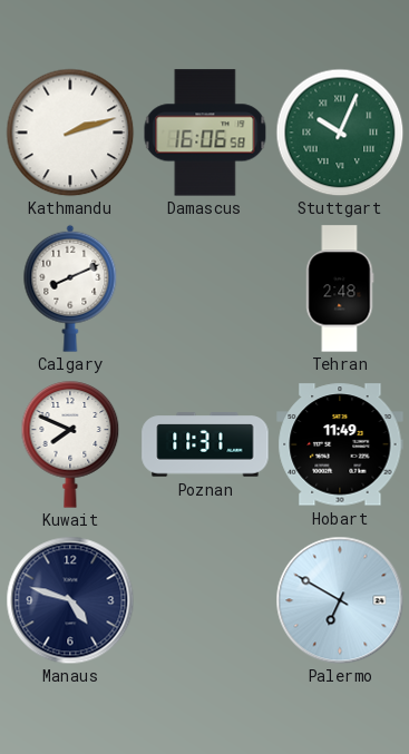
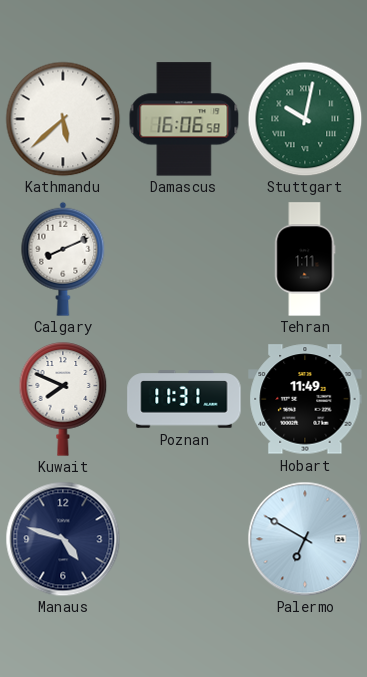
Kathmandu: 2:12 -> 5:38 (63, 119)
Stuttgart: 10:04 -> 10:02 (305, 119)
Tehran: 2:48 -> 1:11 (305, 259)
